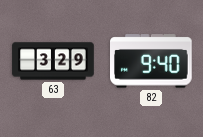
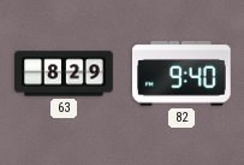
63: 3:29 -> 8:29 (64, 73)
